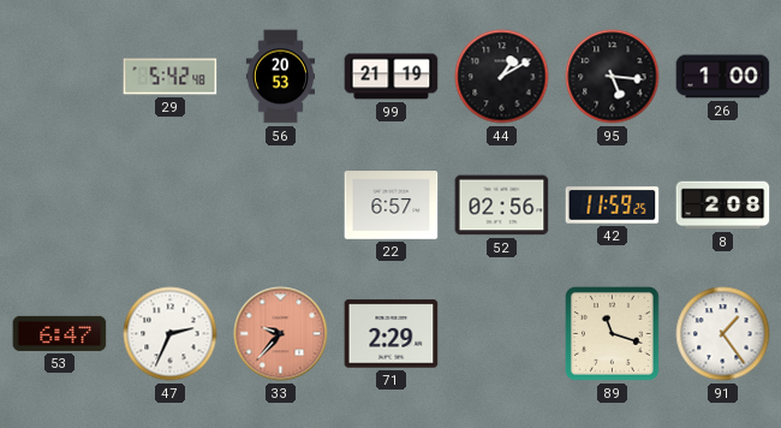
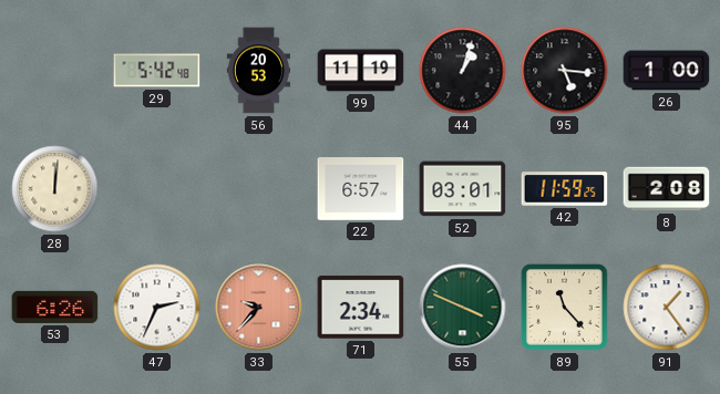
99: 21:19 -> 11:19 (361, 71)
44: 1:10 -> 1:03 (463, 71)
28: none -> 12:01 (55, 189)
52: 02:56 -> 03:01 (463, 189)
53: 6:47 -> 6:26 (55, 307)
71: 2:29 -> 2:34 (361, 308)
55: none -> 3:49 (463, 308)
89: 11:18 -> 11:23 (564, 307)
